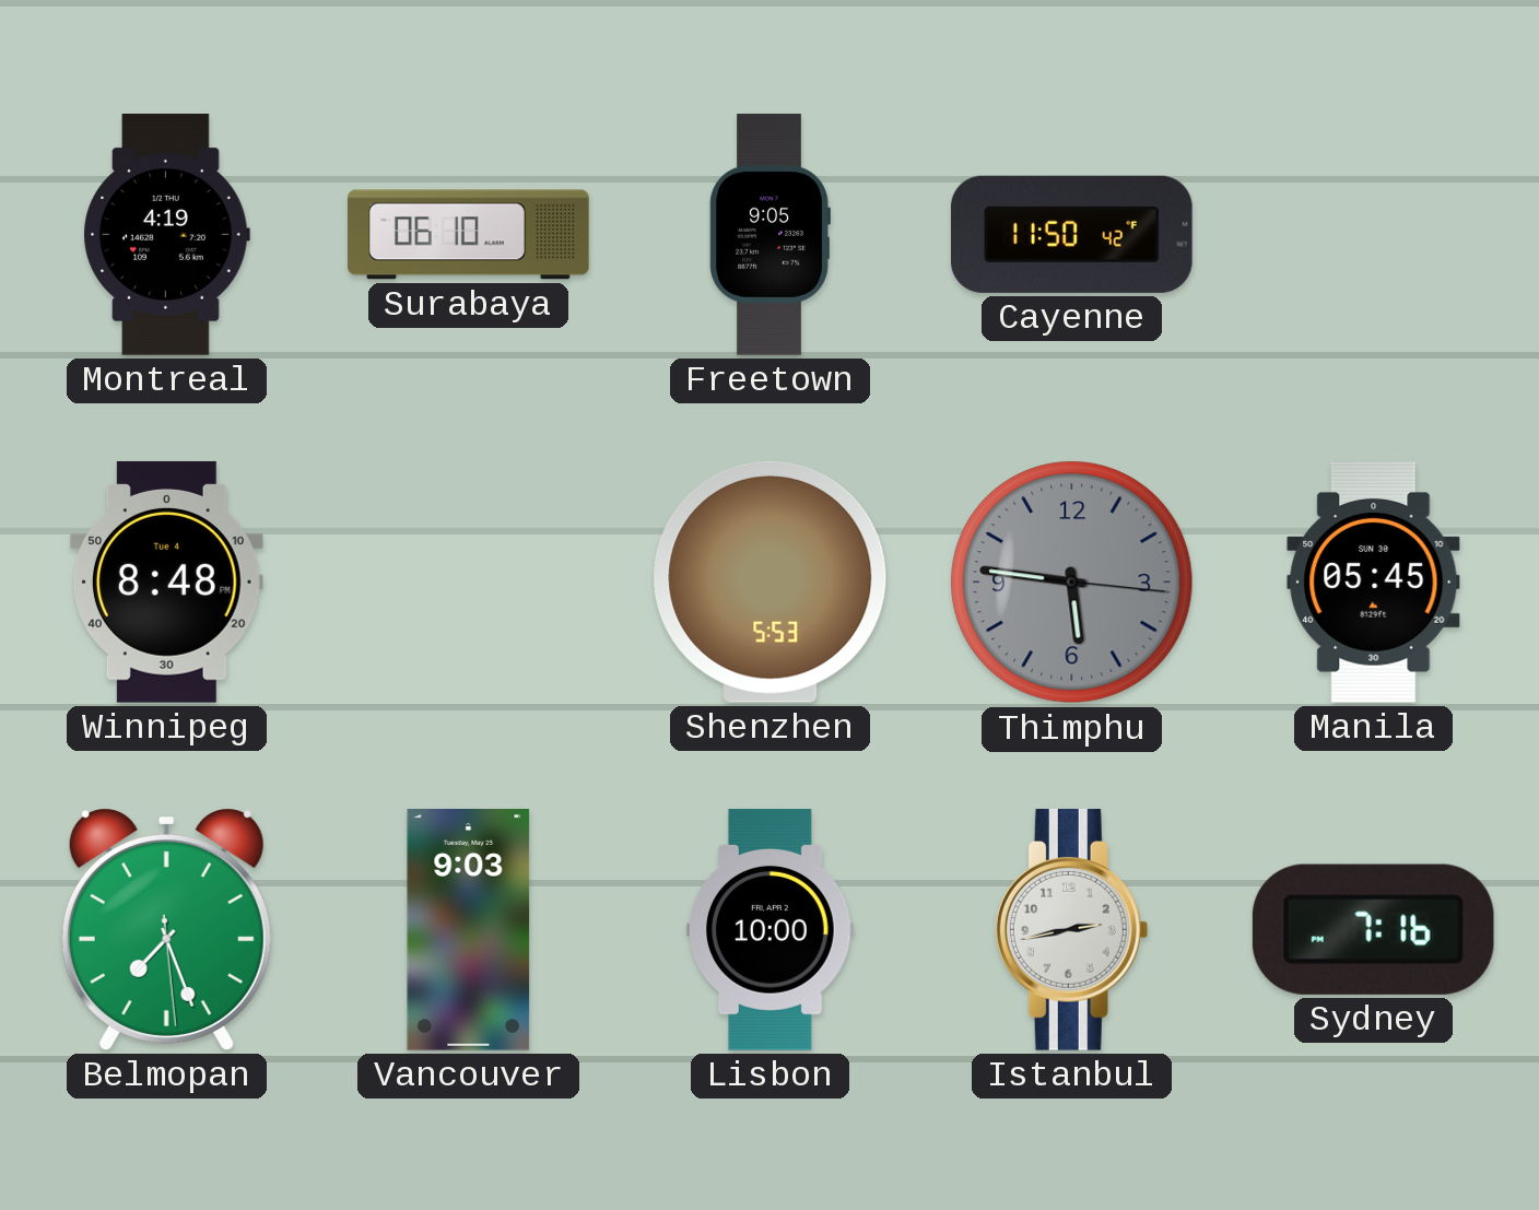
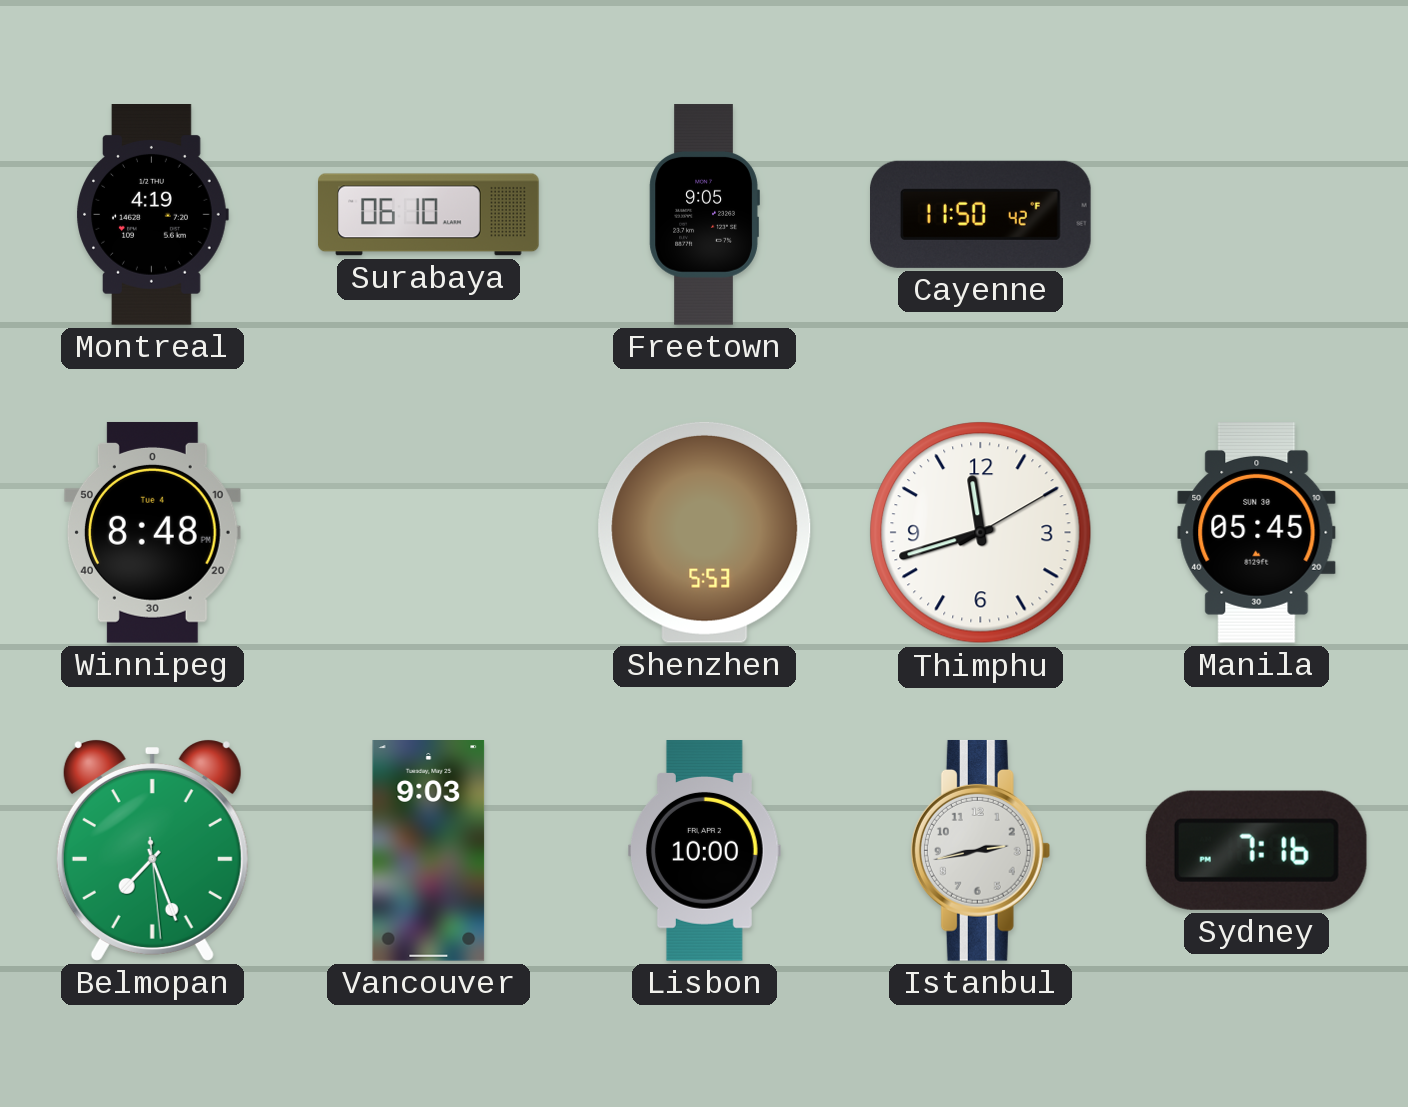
Thimphu: 5:46 -> 11:42 (981, 533)
Thimphu dial: grey -> white (981, 533)
